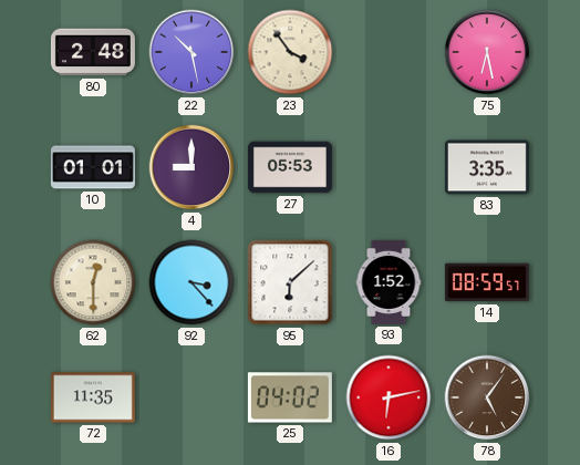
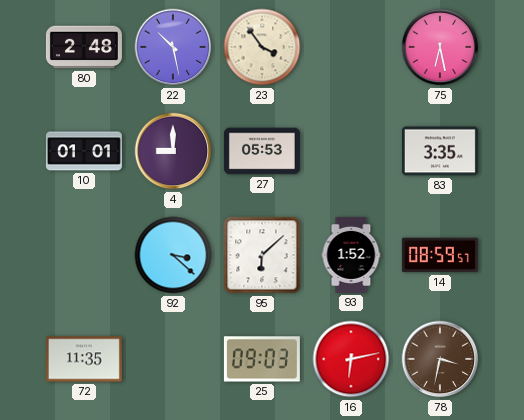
62: 12:30 -> none (93, 282)
92: 3:23 -> 3:22 (173, 255)
25: 04:02 -> 09:03 (262, 359)
78: 5:06 -> 3:32 (440, 359)
